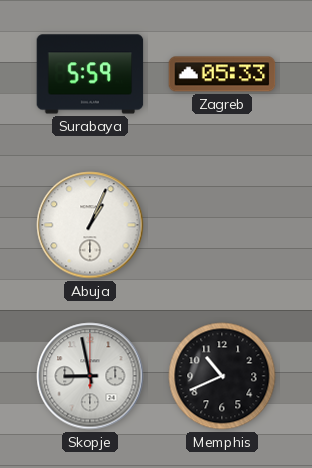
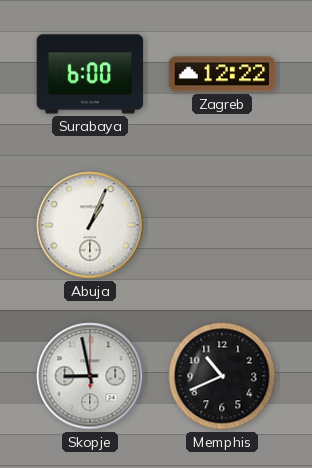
Surabaya: 5:59 -> 6:00 (90, 74)
Zagreb: 05:33 -> 12:22 (222, 74)
